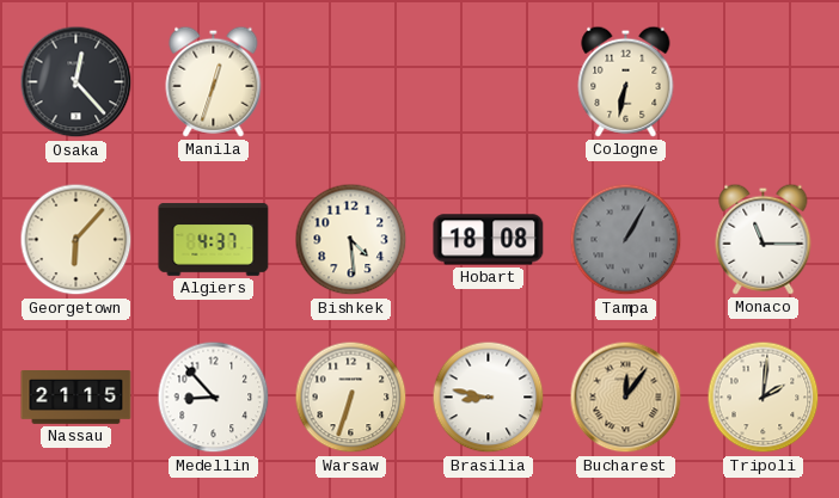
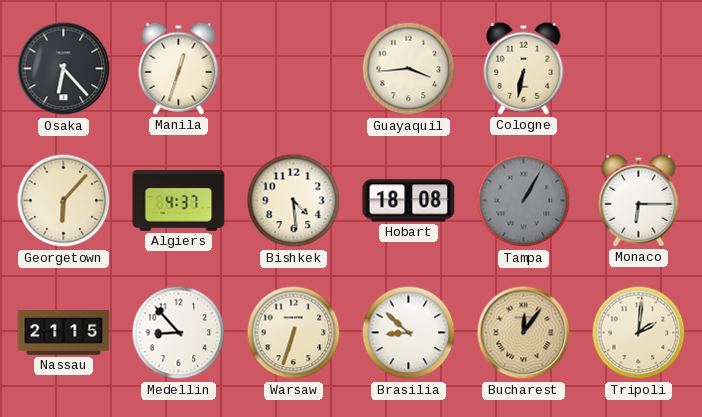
Osaka: 12:23 -> 6:23 (64, 69)
Guayaquil: none -> 3:44 (409, 69)
Monaco: 11:15 -> 6:15 (639, 200)
Brasilia: 8:47 -> 8:52 (409, 333)
